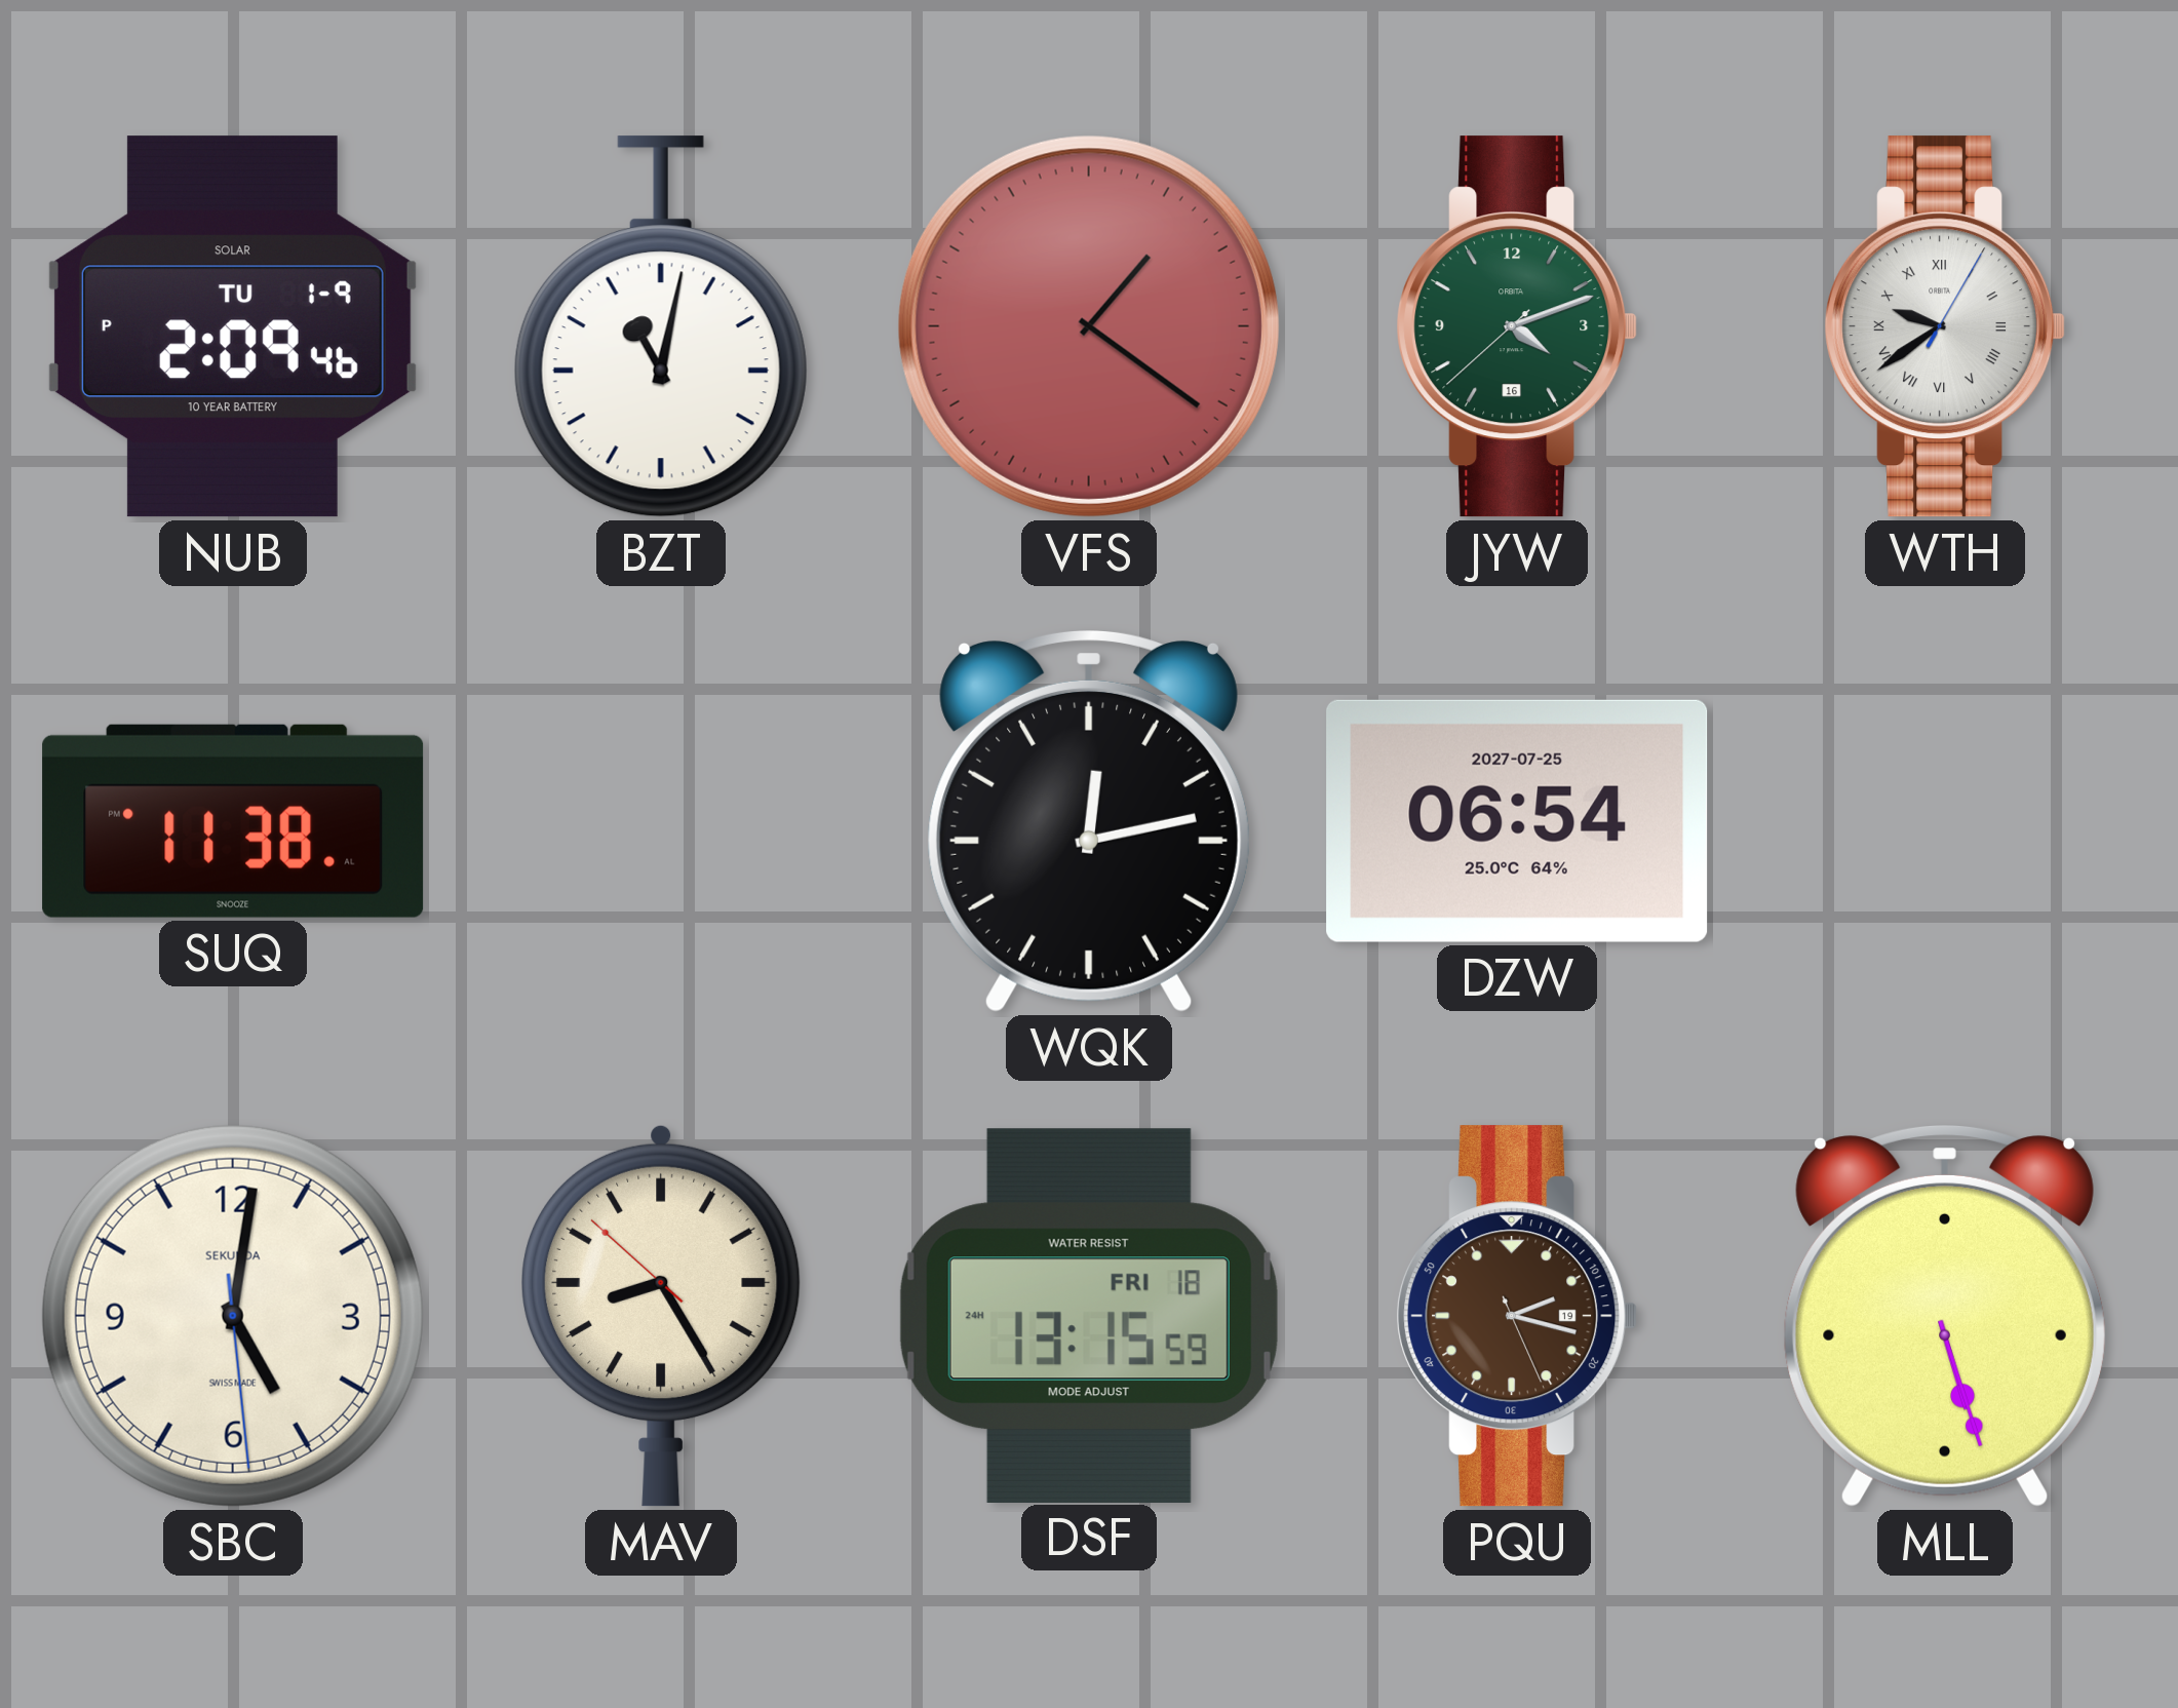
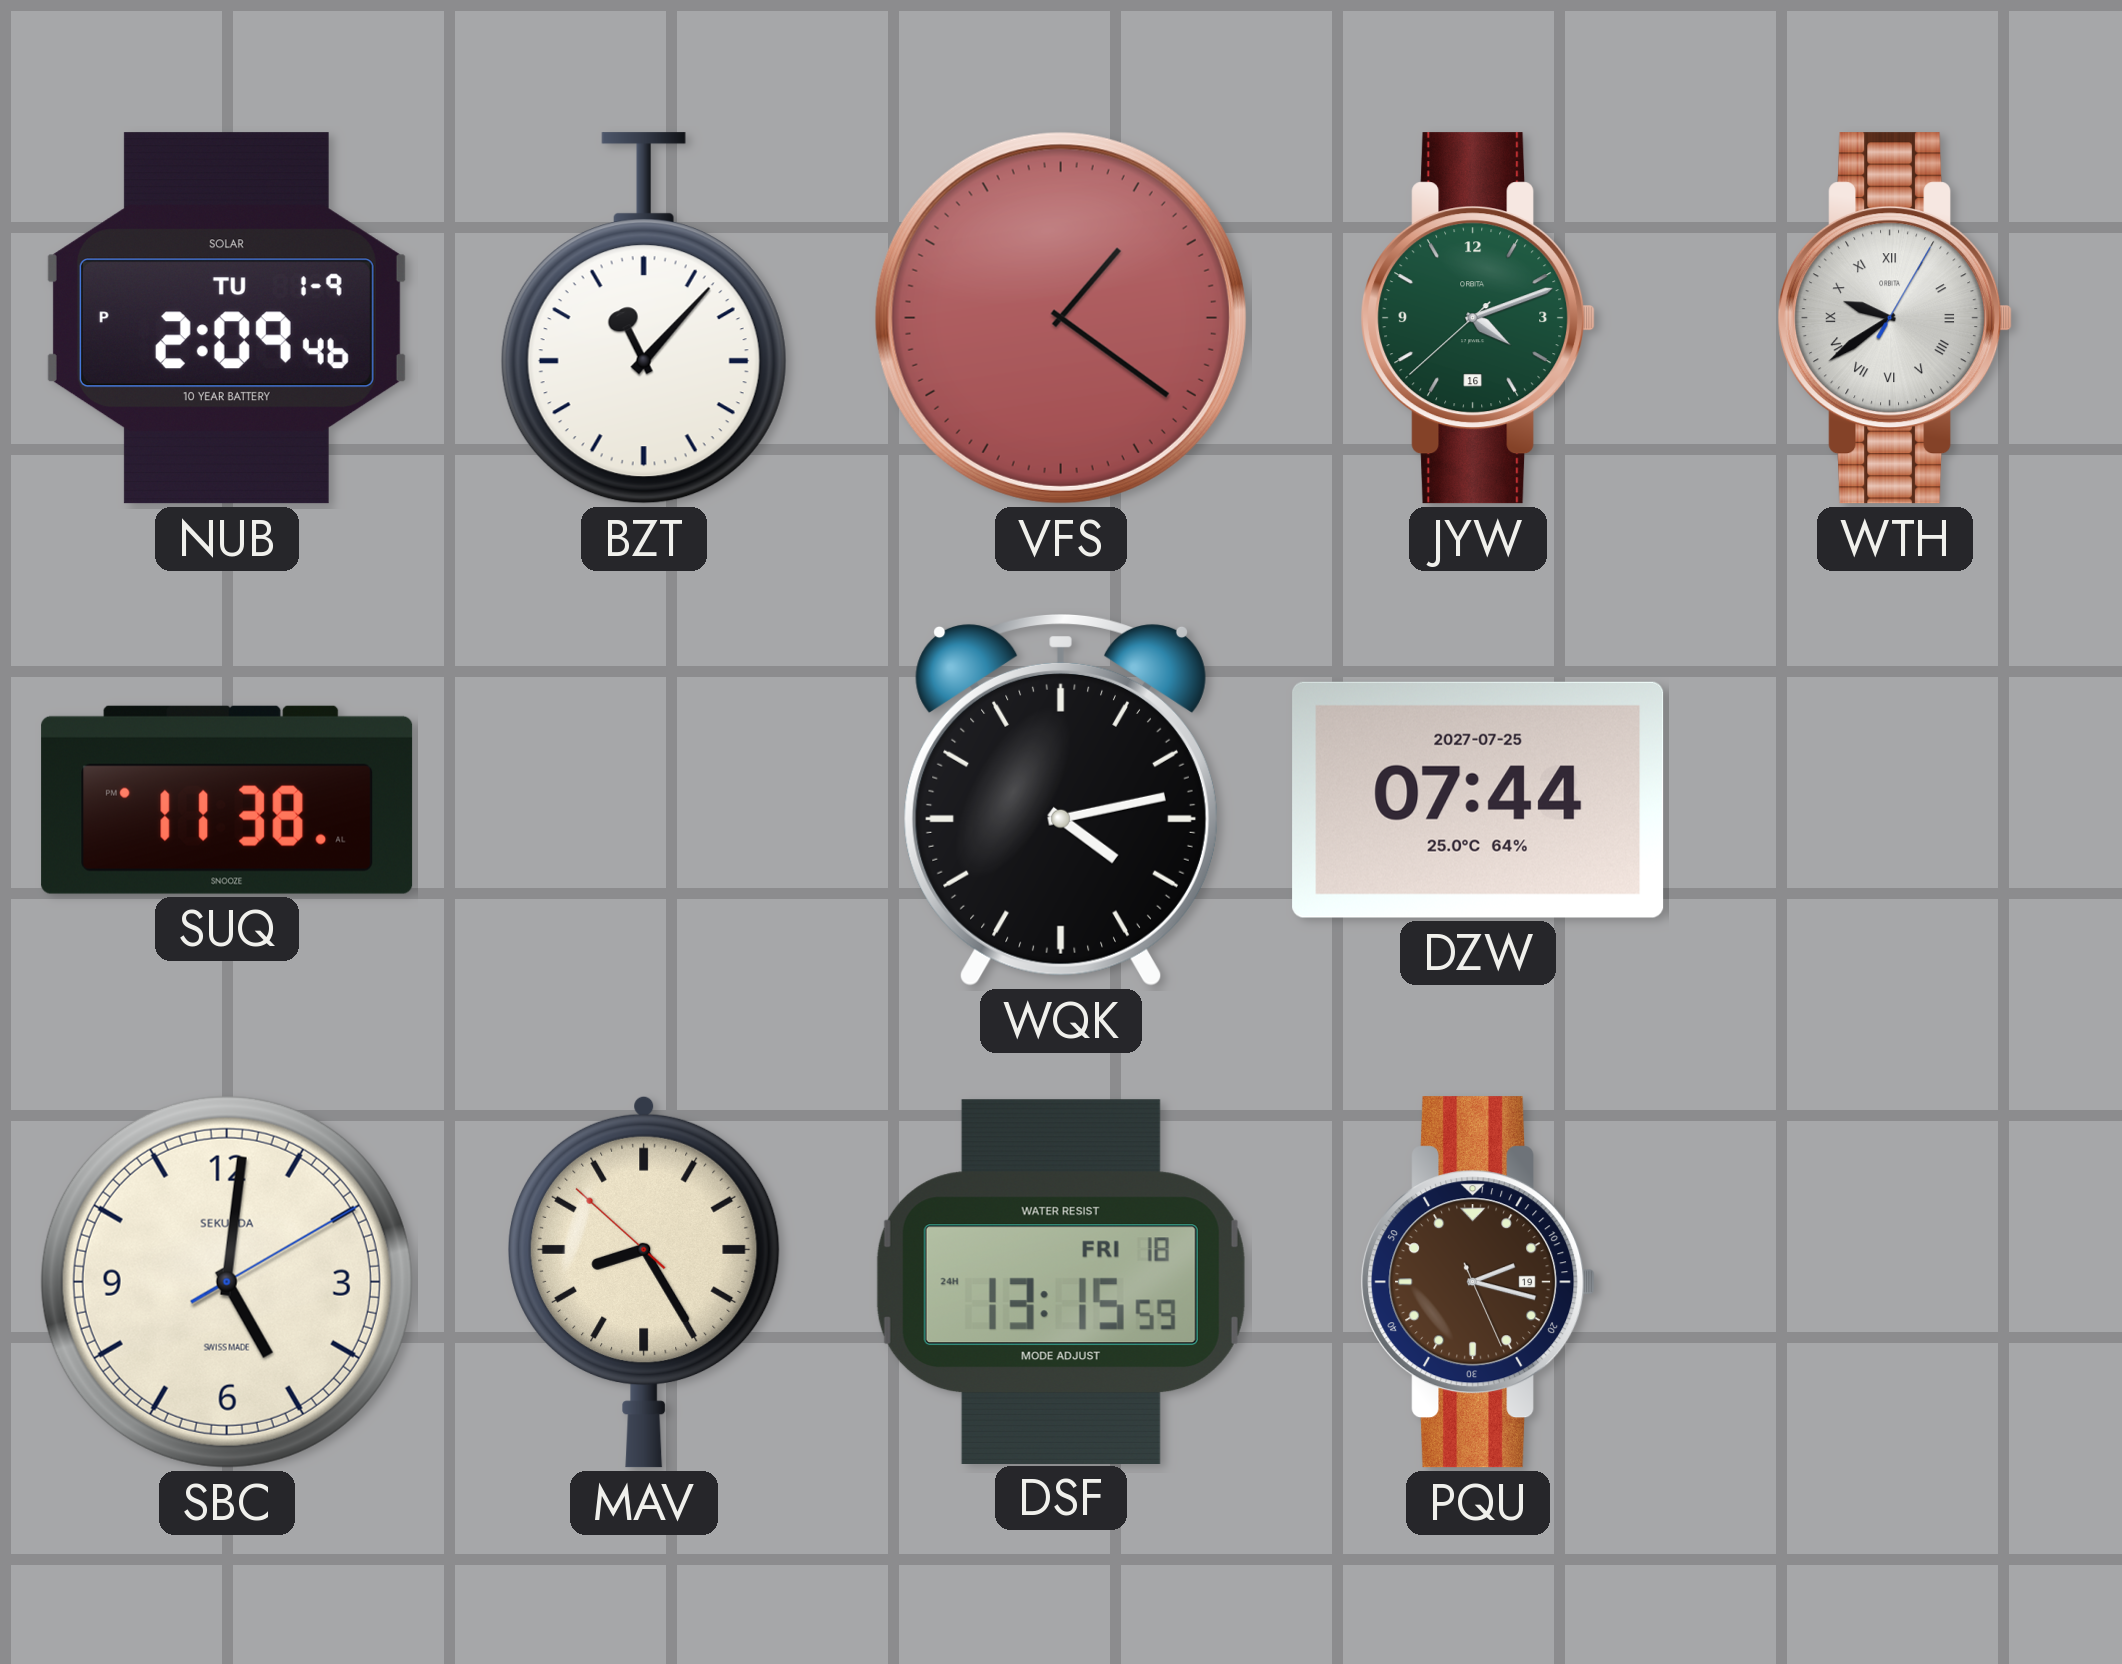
BZT: 11:02 -> 11:07 (644, 318)
WQK: 12:13 -> 4:13 (1061, 801)
DZW: 06:54 -> 07:44 (1478, 800)
SBC: 5:01:29 -> 5:01:10 (227, 1282)
MLL: 5:27 -> none (1945, 1317)
